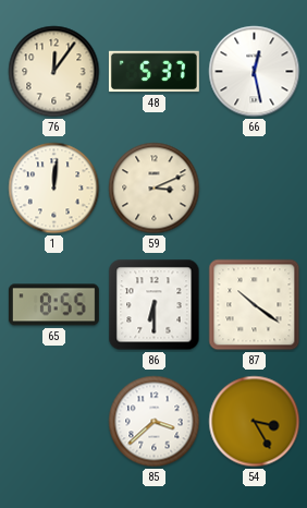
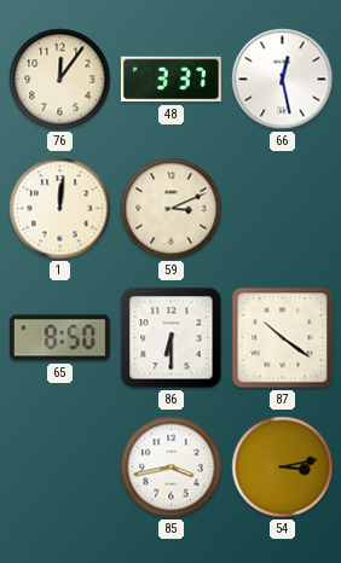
48: 5:37 -> 3:37 (170, 80)
65: 8:55 -> 8:50 (59, 338)
85: 3:38 -> 3:43 (172, 468)
54: 3:25 -> 3:13 (283, 468)
